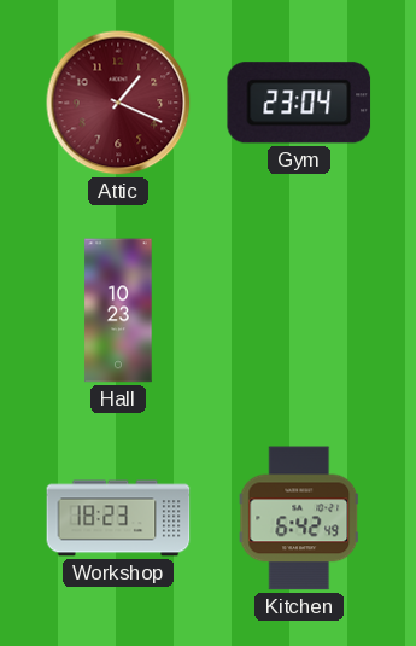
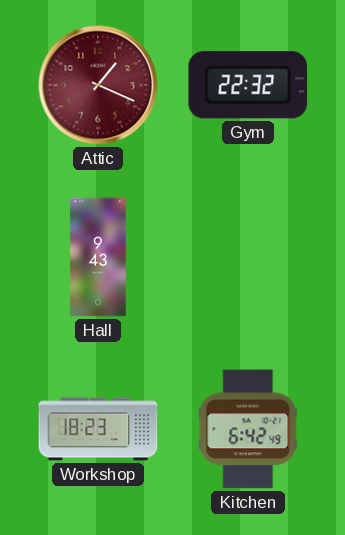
Gym: 23:04 -> 22:32 (248, 85)
Hall: 10:23 -> 9:43 (98, 257)
